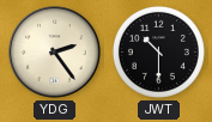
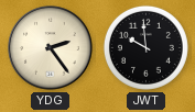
JWT: 10:30 -> 9:59 (145, 47)
